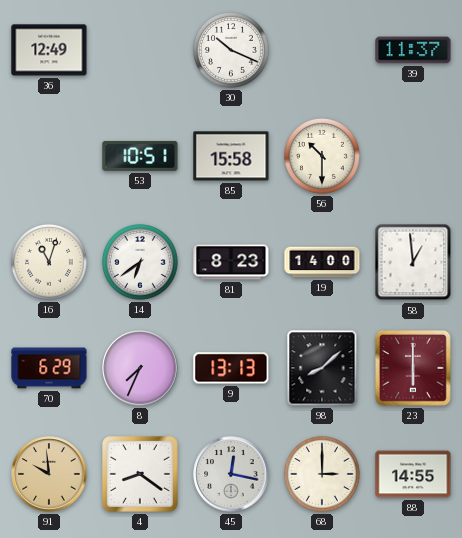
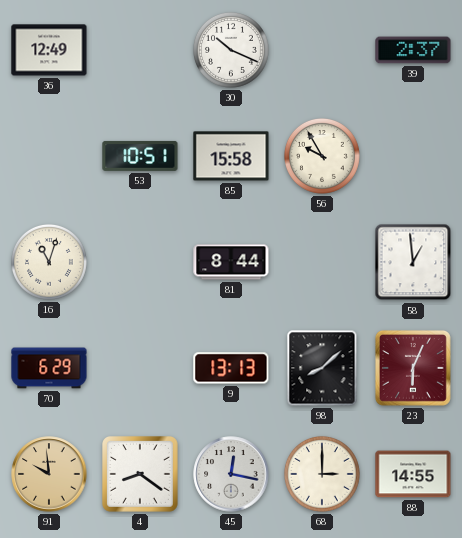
39: 11:37 -> 2:37 (413, 50)
56: 10:30 -> 9:55 (322, 156)
14: 6:39 -> none (140, 262)
81: 8:23 -> 8:44 (231, 262)
19: 14:00 -> none (322, 262)
8: 7:34 -> none (140, 368)
23: 6:00 -> 6:04 (413, 368)
